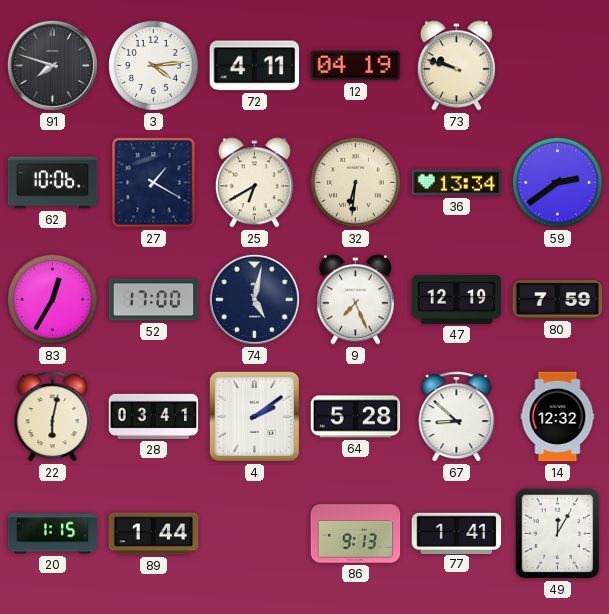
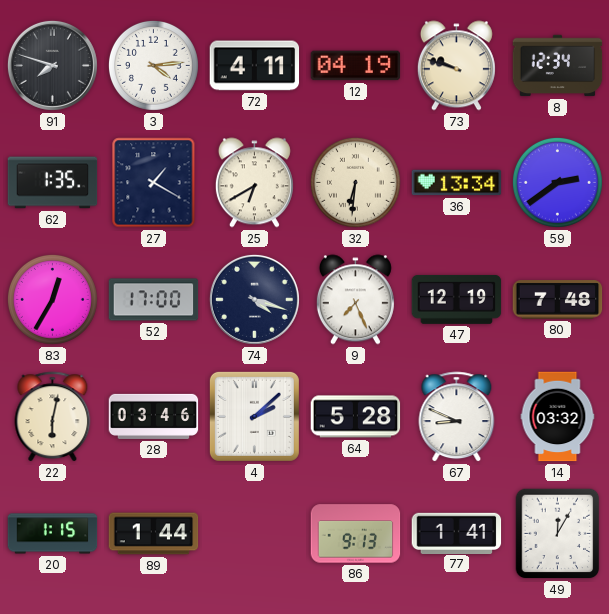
8: none -> 12:34 (558, 66)
62: 10:06 -> 1:35 (53, 183)
74: 5:02 -> 4:18 (254, 299)
80: 7:59 -> 7:48 (558, 300)
28: 03:41 -> 03:46 (154, 416)
4: 2:09 -> 2:08 (254, 416)
67: 8:52 -> 8:49 (457, 417)
14: 12:32 -> 03:32 (558, 417)
